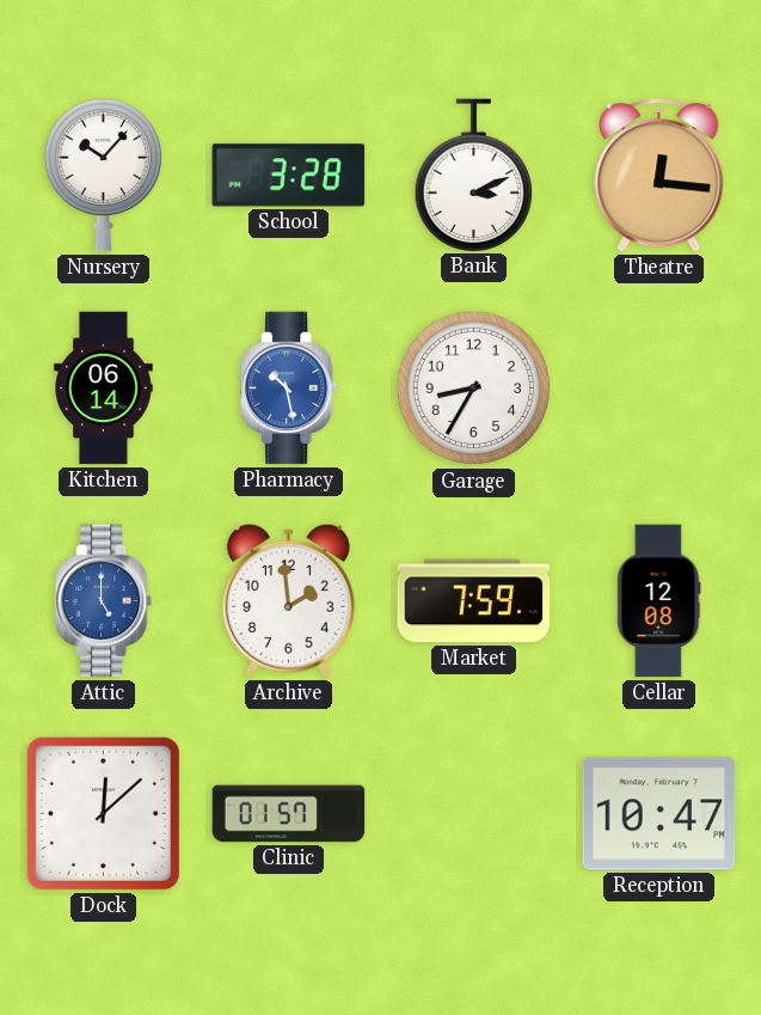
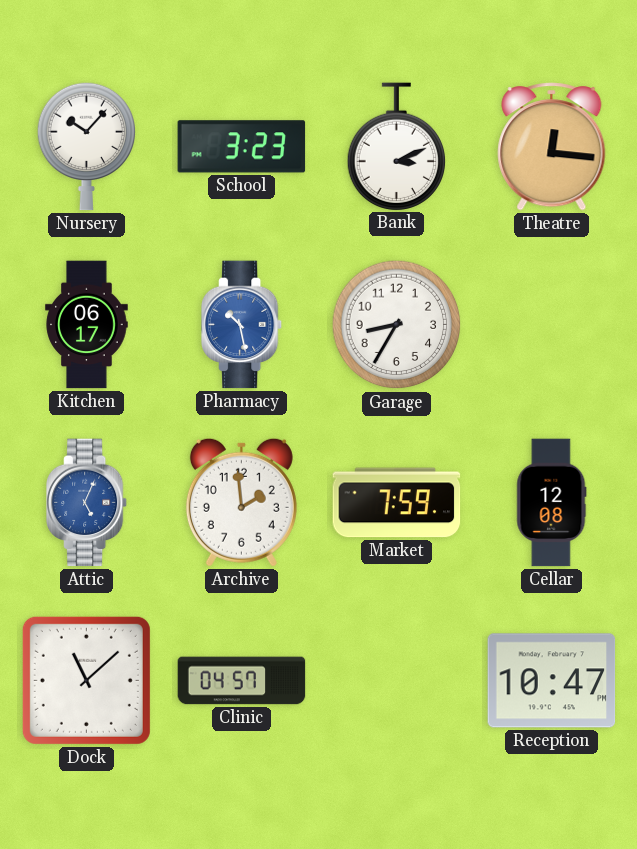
School: 3:28 -> 3:23 (242, 147)
Kitchen: 06:14 -> 06:17 (87, 325)
Attic: 5:00 -> 5:04 (88, 503)
Dock: 12:08 -> 11:08 (86, 680)
Clinic: 01:57 -> 04:57 (242, 681)
